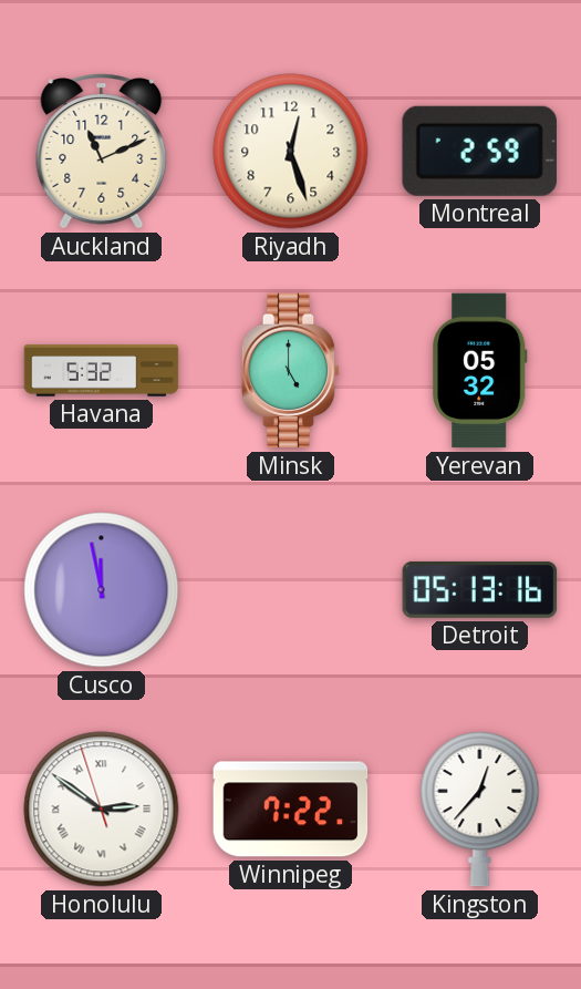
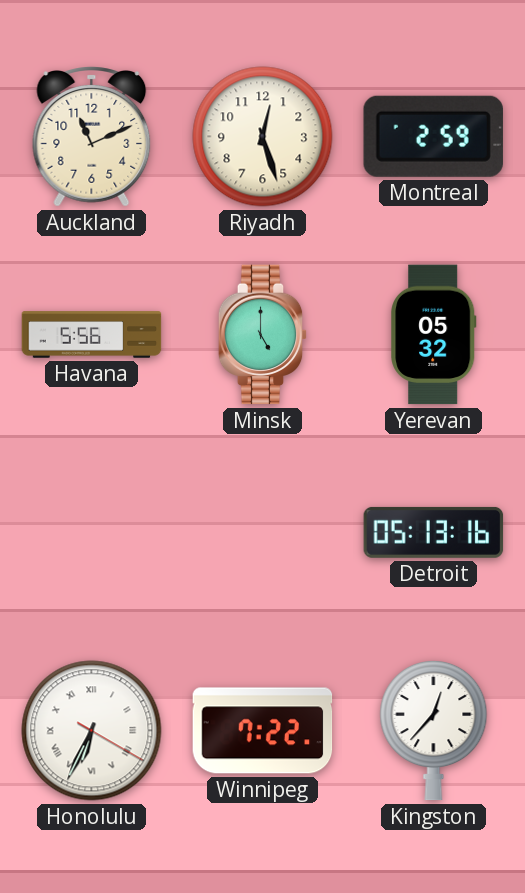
Havana: 5:32 -> 5:56 (92, 335)
Cusco: 11:58 -> none (102, 590)
Honolulu: 2:50 -> 6:34 (92, 731)
